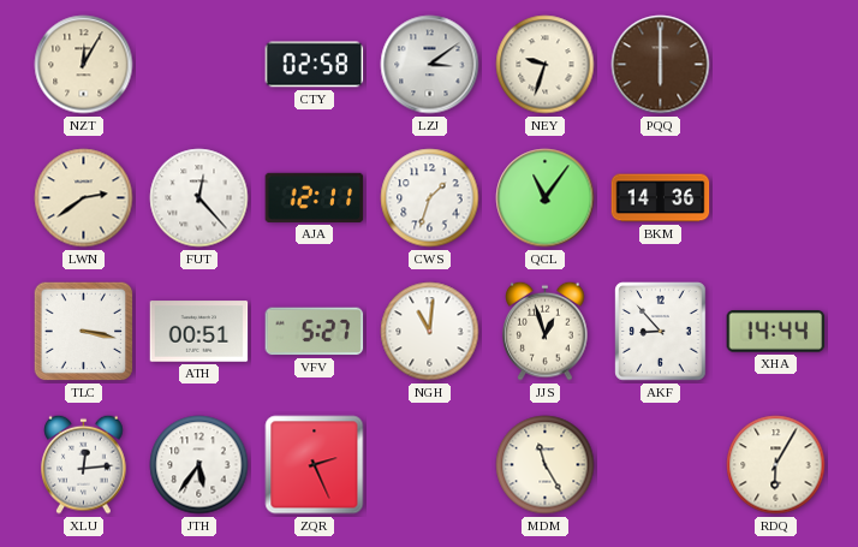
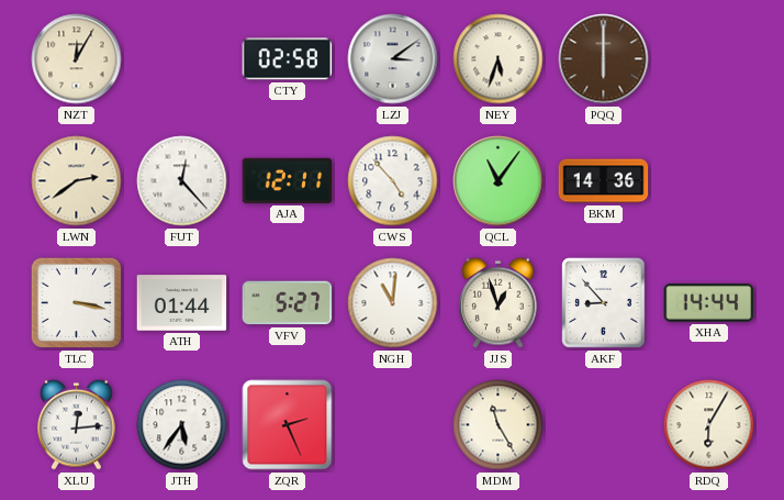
NEY: 9:33 -> 5:33 (499, 59)
CWS: 1:33 -> 4:53 (393, 181)
ATH: 00:51 -> 01:44 (182, 303)
